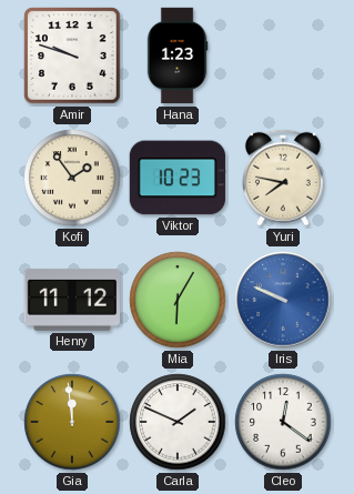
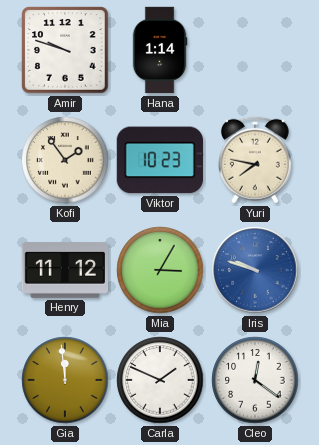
Hana: 1:23 -> 1:14 (160, 50)
Mia: 6:05 -> 3:05 (160, 270)
Iris: 9:49 -> 9:48 (255, 270)
